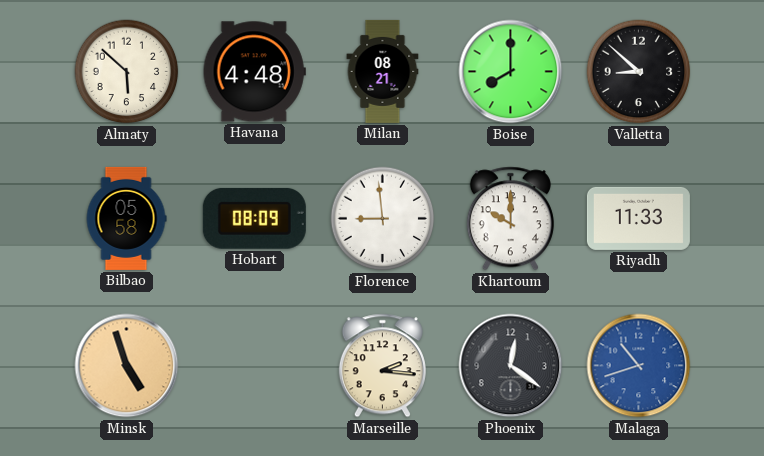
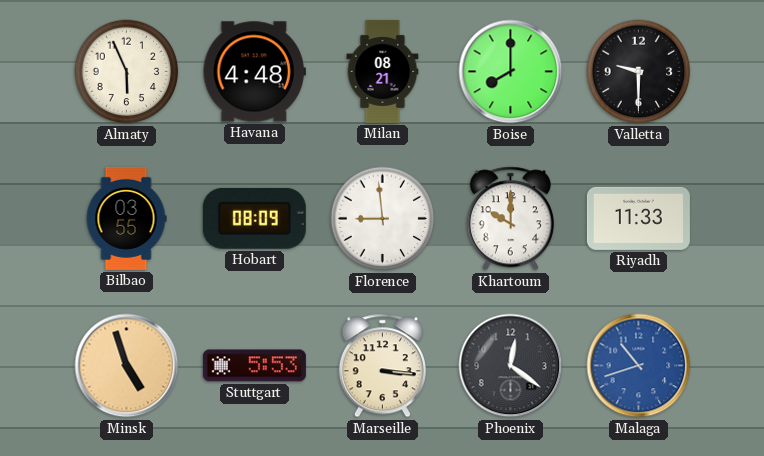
Almaty: 5:52 -> 5:56 (127, 72)
Valletta: 8:52 -> 9:30 (639, 72)
Bilbao: 05:58 -> 03:55 (126, 218)
Stuttgart: none -> 5:53 (254, 366)
Marseille: 2:16 -> 3:16 (382, 366)
